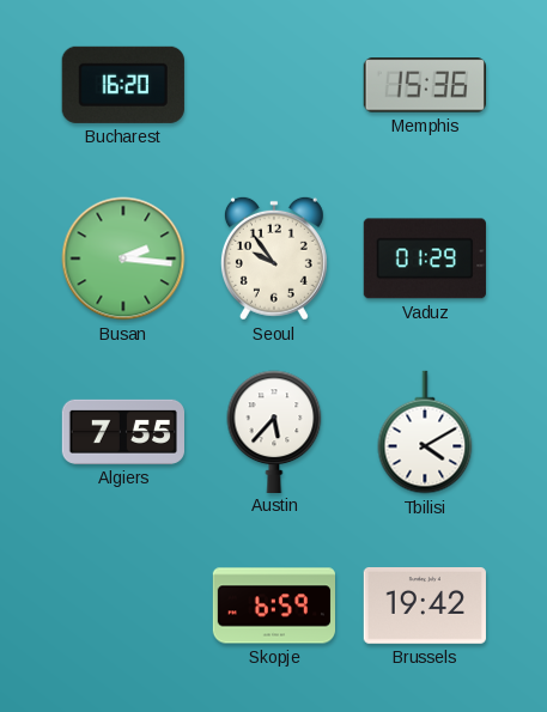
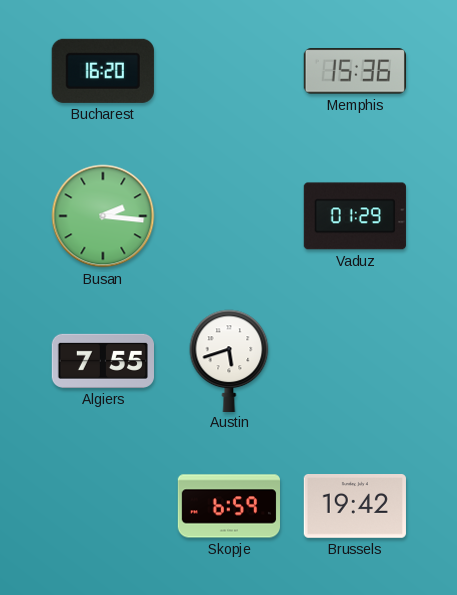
Seoul: 9:54 -> none (274, 258)
Austin: 5:37 -> 5:42 (229, 360)
Tbilisi: 4:10 -> none (425, 432)
